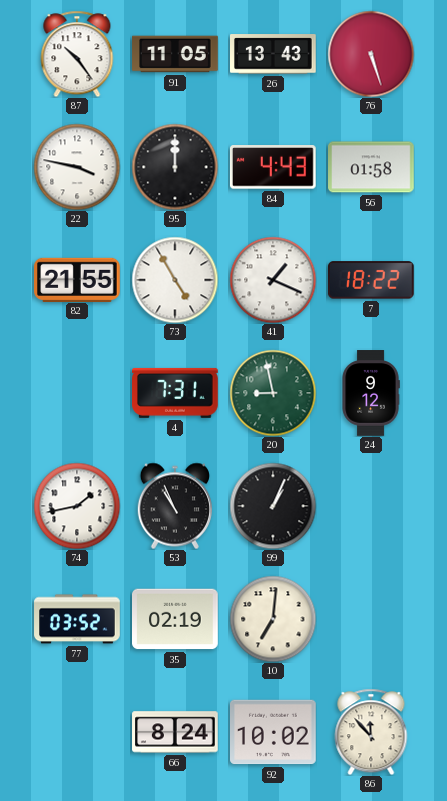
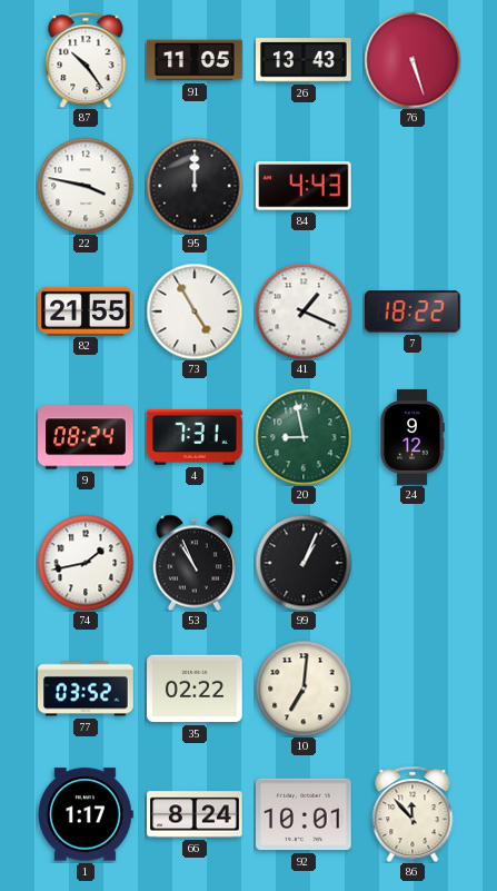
56: 01:58 -> none (371, 167)
9: none -> 08:24 (86, 437)
35: 02:19 -> 02:22 (195, 689)
1: none -> 1:17 (86, 814)
92: 10:02 -> 10:01 (305, 814)
